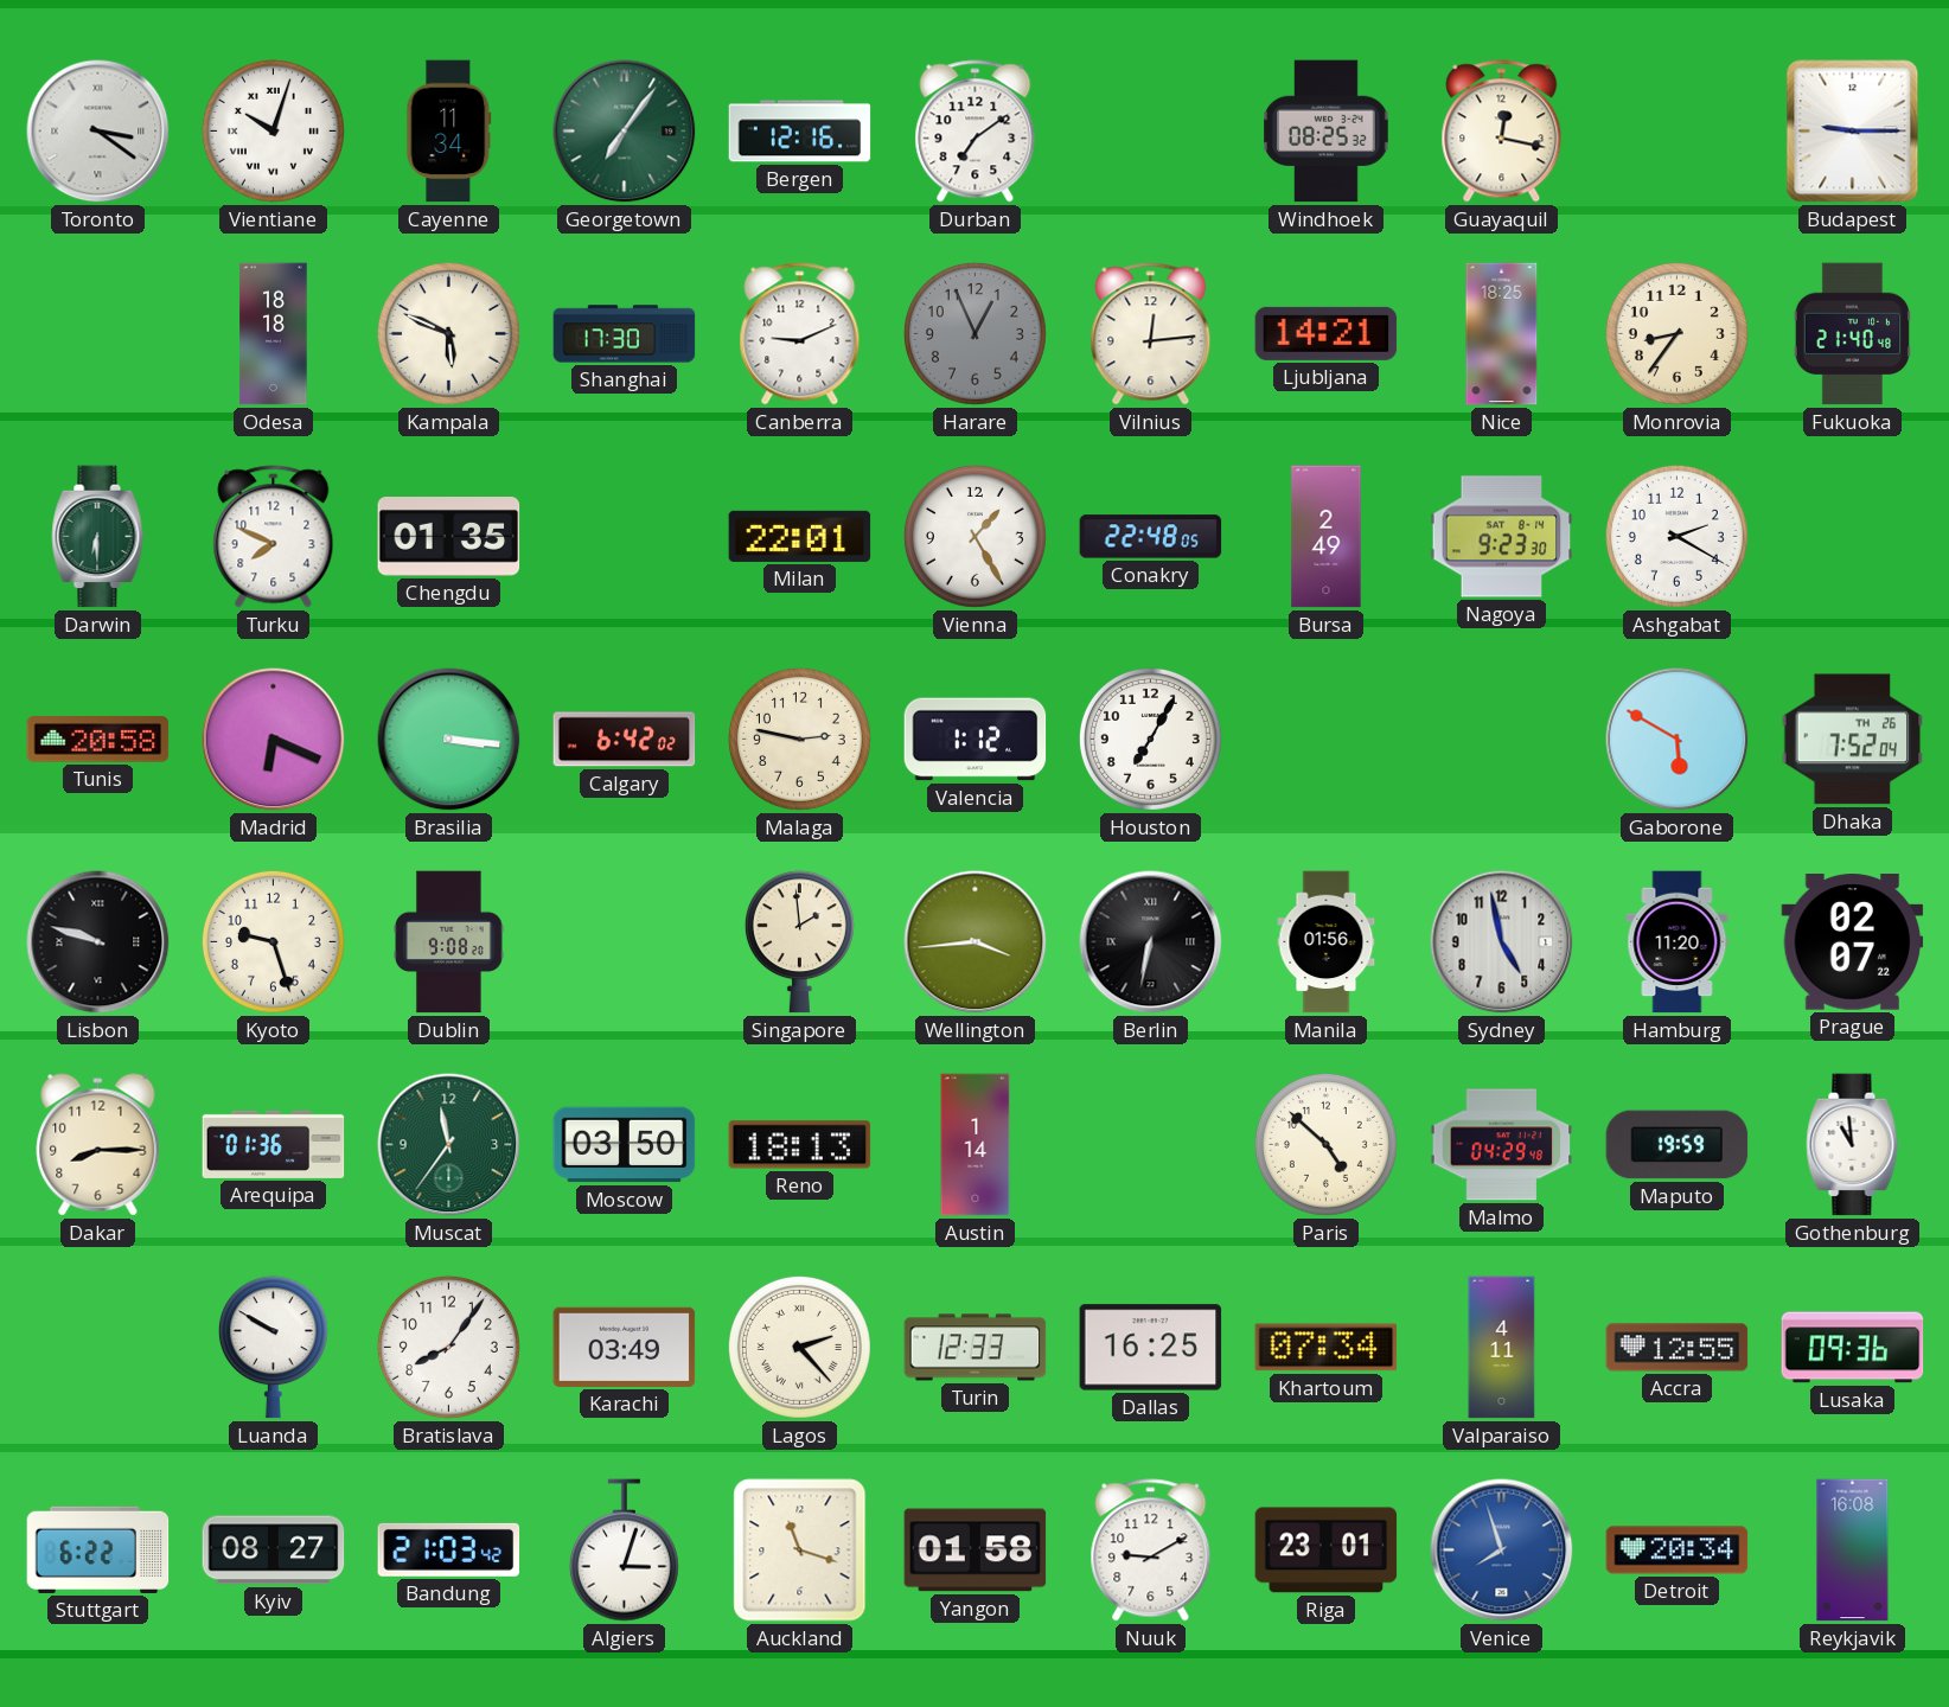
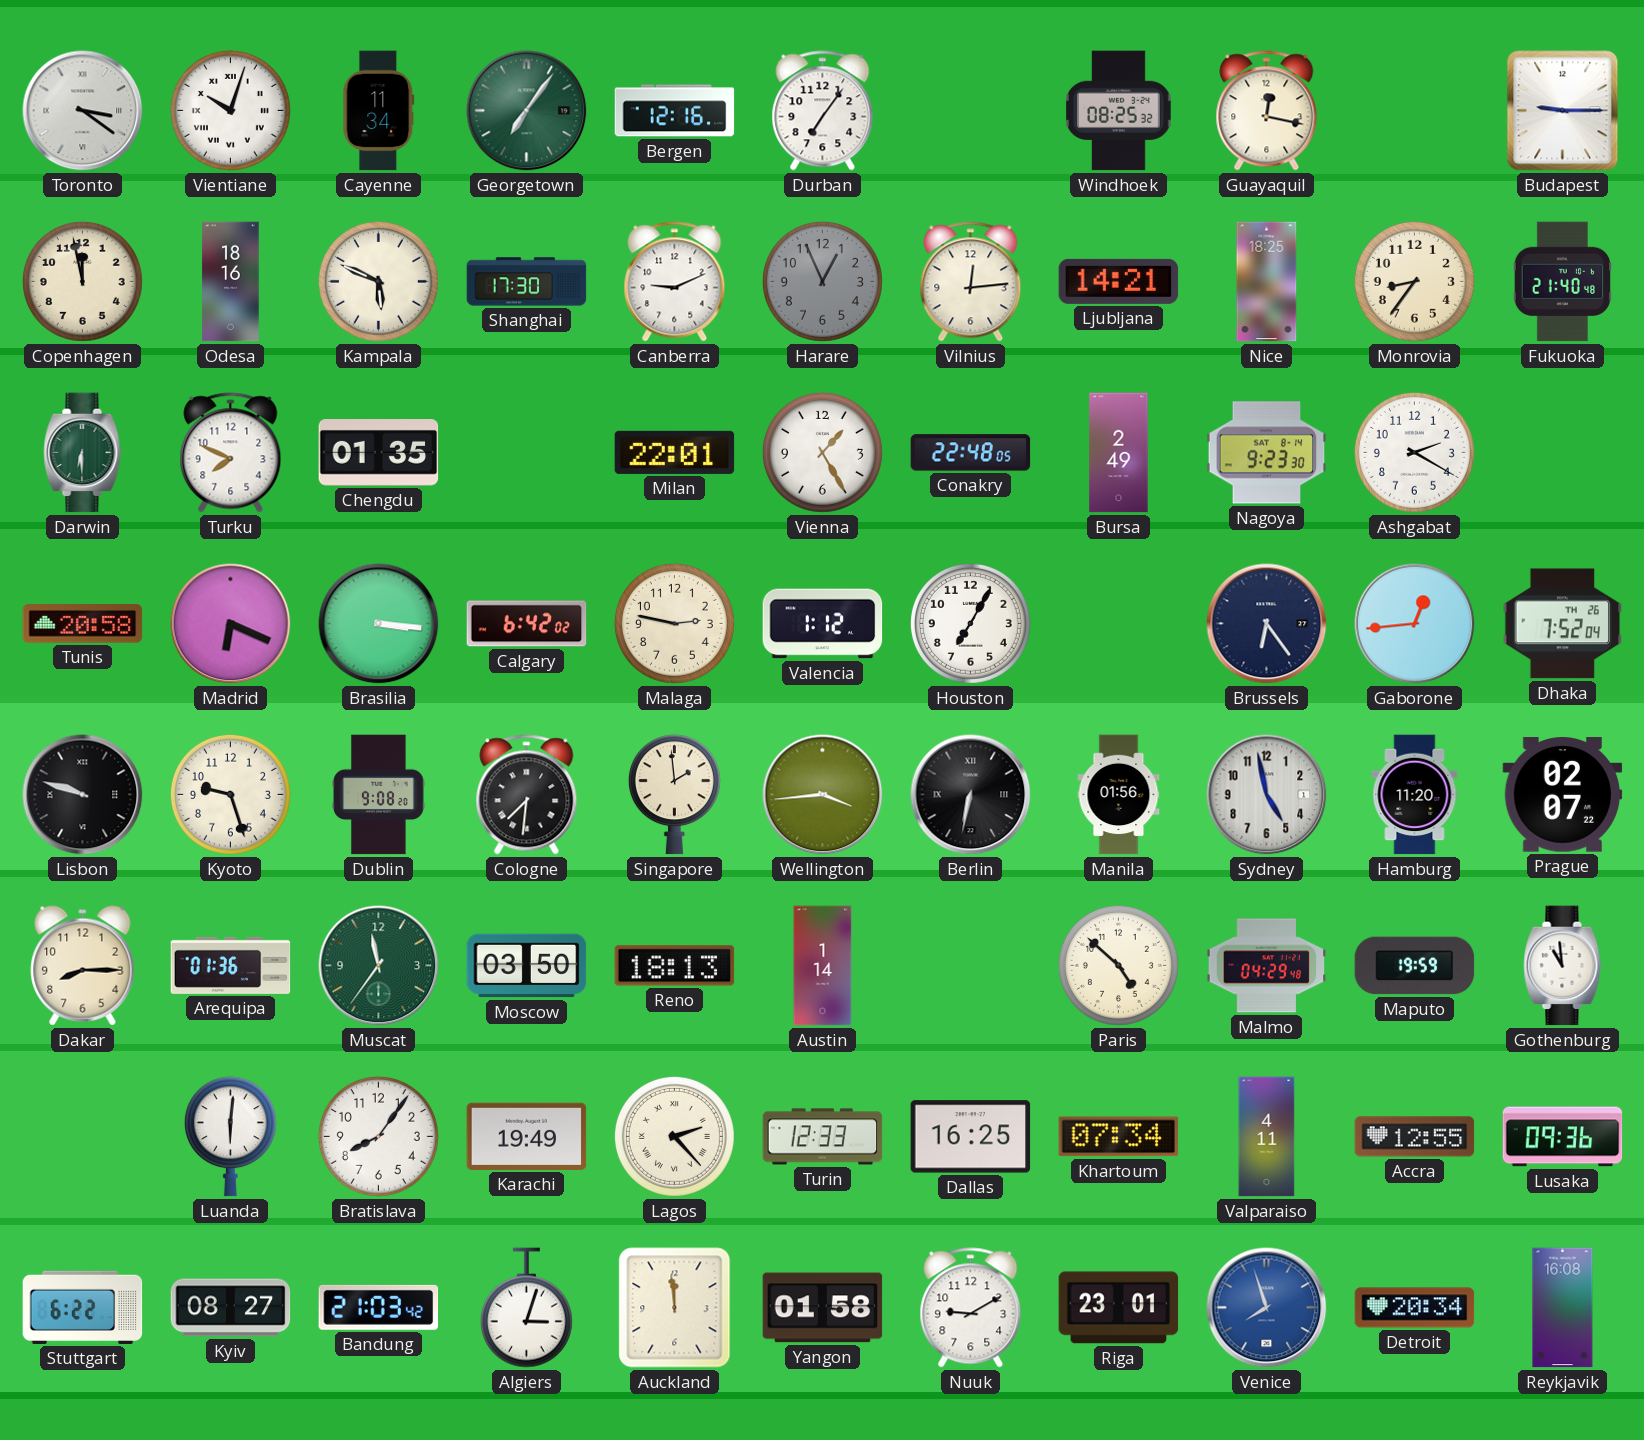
Durban: 7:09 -> 7:06 (823, 111)
Copenhagen: none -> 11:58 (82, 281)
Odesa: 18:18 -> 18:16 (231, 282)
Brussels: none -> 6:24 (1267, 624)
Gaborone: 5:50 -> 12:44 (1415, 624)
Cologne: none -> 7:31 (527, 795)
Luanda: 9:50 -> 6:01 (230, 1137)
Karachi: 03:49 -> 19:49 (527, 1136)
Auckland: 11:18 -> 11:59 (675, 1308)
